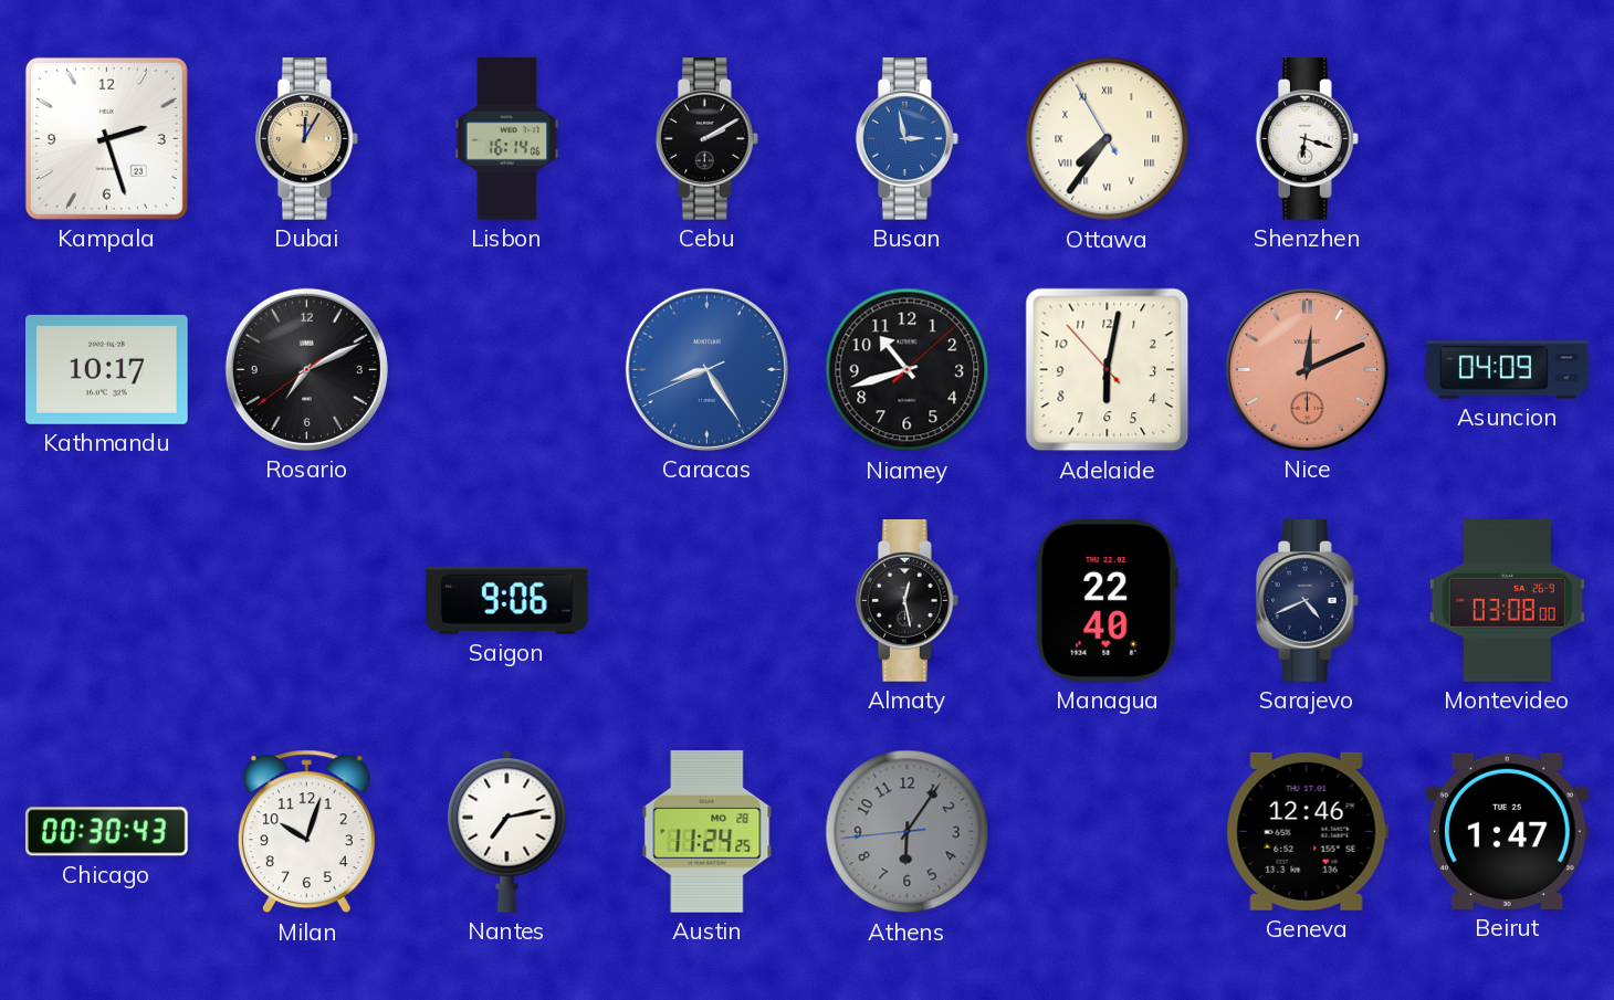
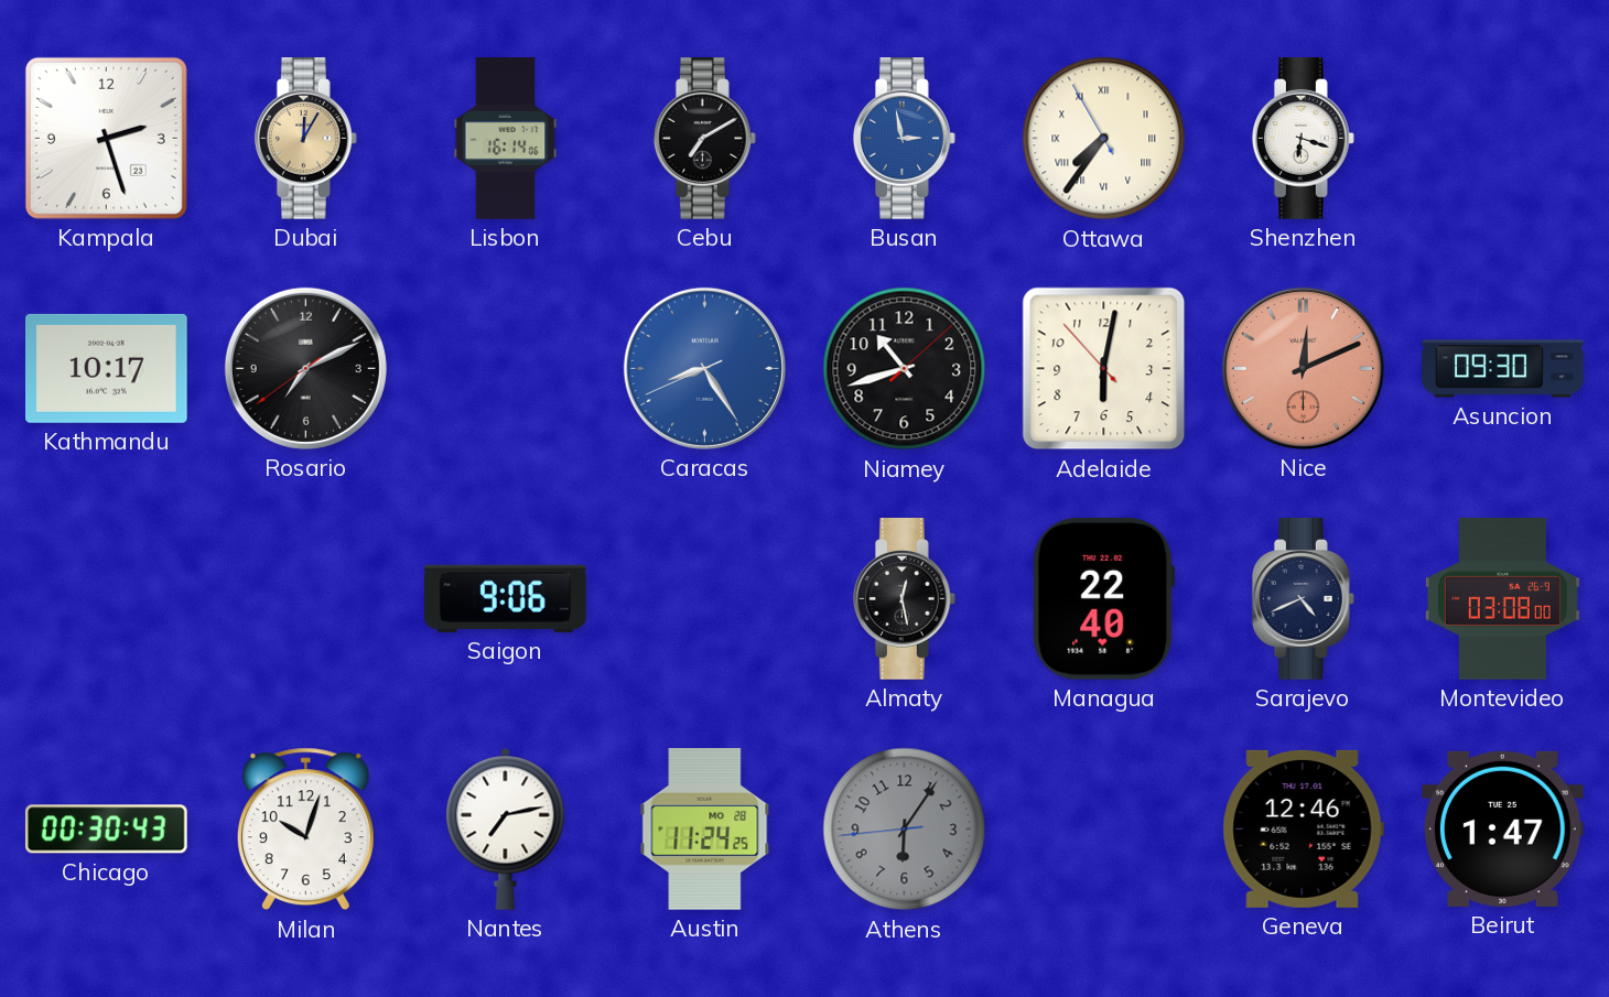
Cebu: 2:10 -> 7:10 (704, 139)
Asuncion: 04:09 -> 09:30 (1503, 369)
